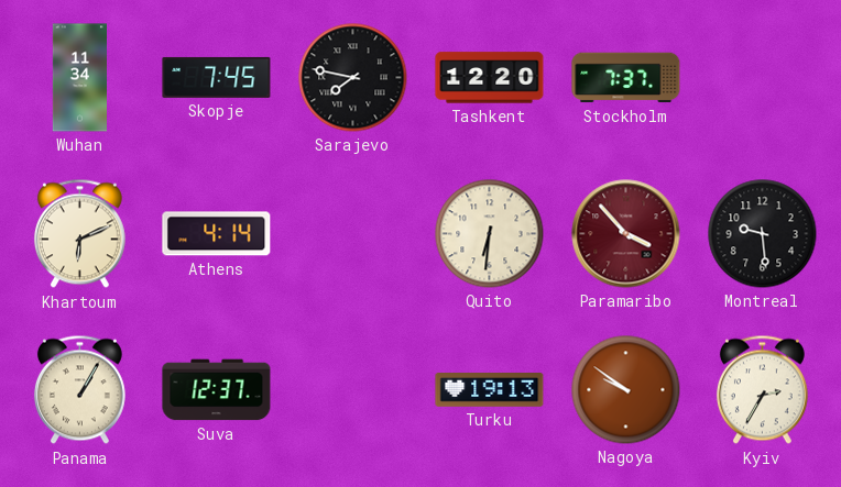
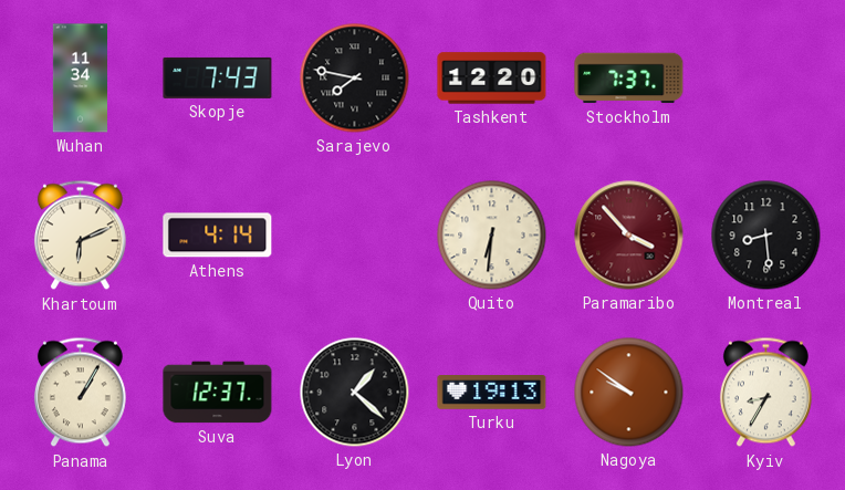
Skopje: 7:45 -> 7:43 (218, 77)
Montreal: 9:29 -> 8:29 (766, 236)
Lyon: none -> 1:22 (355, 393)
Kyiv: 2:35 -> 8:35 (765, 393)
